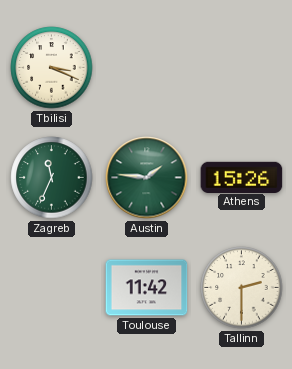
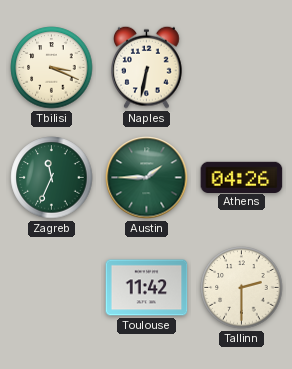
Naples: none -> 6:32 (147, 67)
Austin: 1:46 -> 1:45 (147, 178)
Athens: 15:26 -> 04:26 (242, 177)
